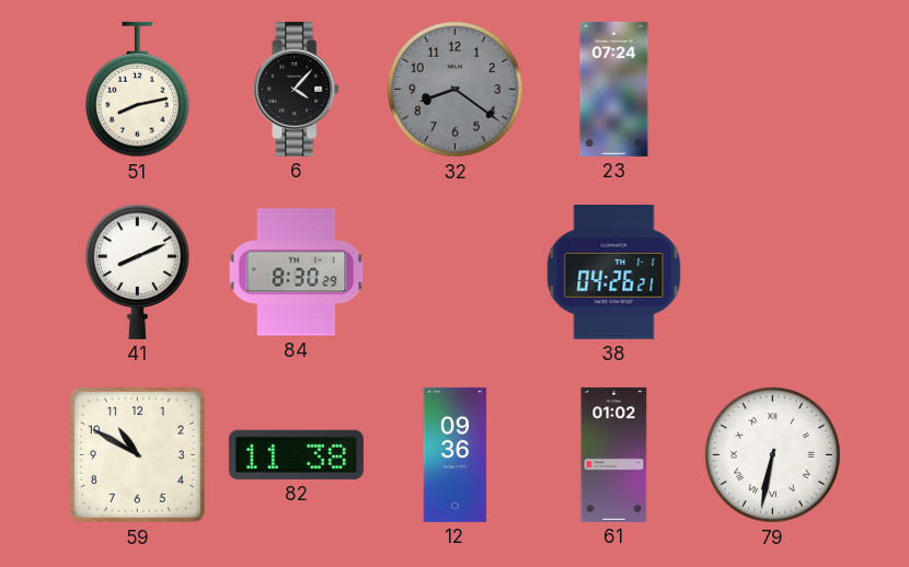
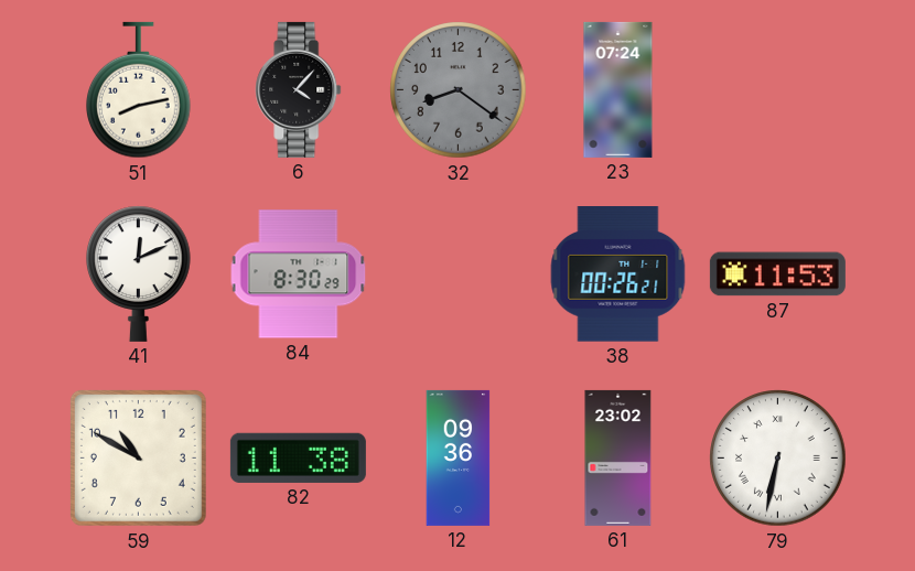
41: 8:11 -> 12:11 (139, 273)
38: 04:26 -> 00:26 (618, 274)
87: none -> 11:53 (777, 274)
61: 01:02 -> 23:02 (618, 457)
